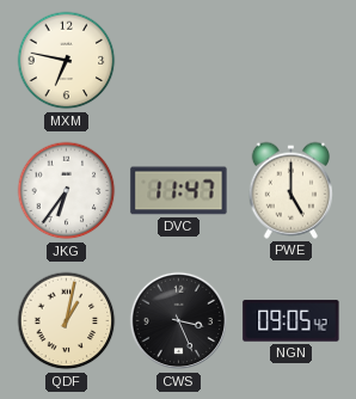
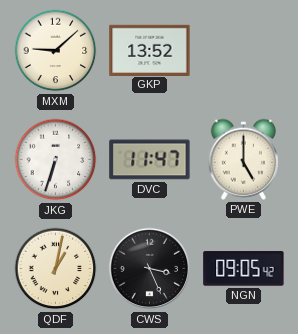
MXM: 6:47 -> 9:08 (56, 51)
GKP: none -> 13:52 (150, 50)
JKG: 6:36 -> 6:33 (56, 160)
